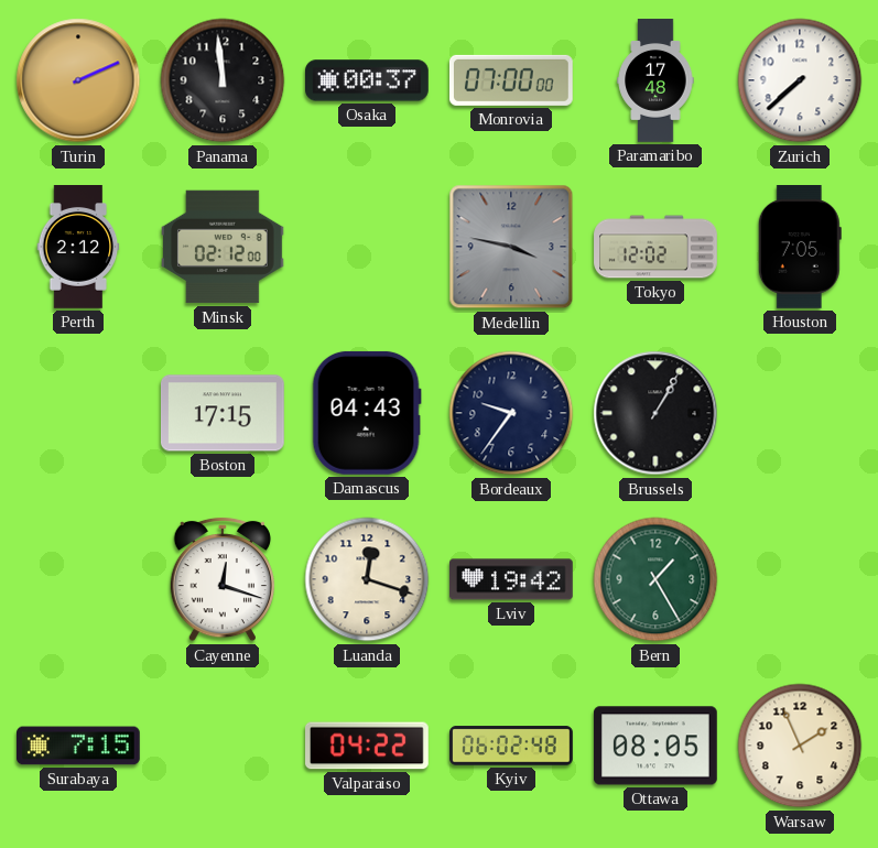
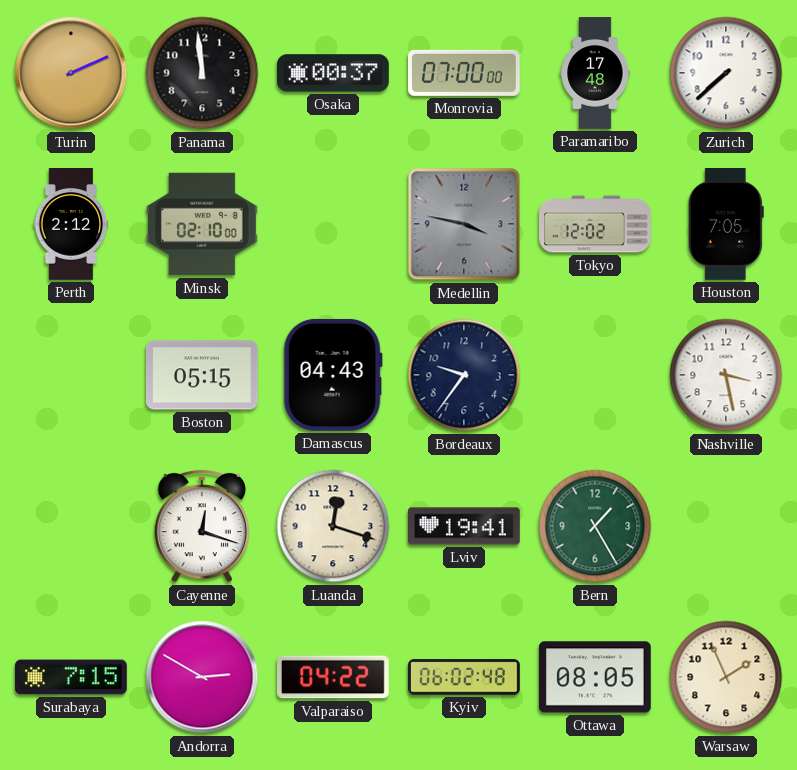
Minsk: 02:12 -> 02:10 (203, 224)
Boston: 17:15 -> 05:15 (202, 375)
Brussels: 1:05 -> none (655, 413)
Nashville: none -> 3:28 (726, 375)
Lviv: 19:42 -> 19:41 (465, 526)
Andorra: none -> 2:50 (202, 677)
